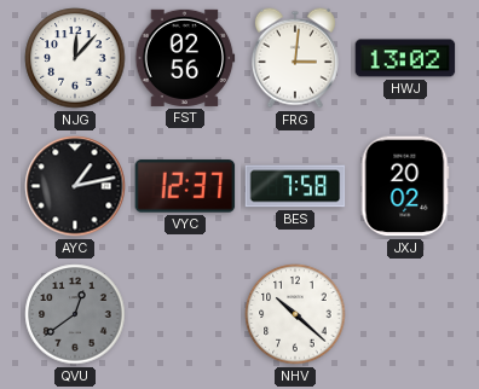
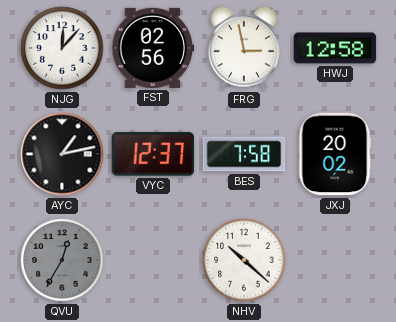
FRG: 3:01 -> 2:58 (244, 48)
HWJ: 13:02 -> 12:58 (335, 48)
QVU: 12:39 -> 12:35 (62, 260)
